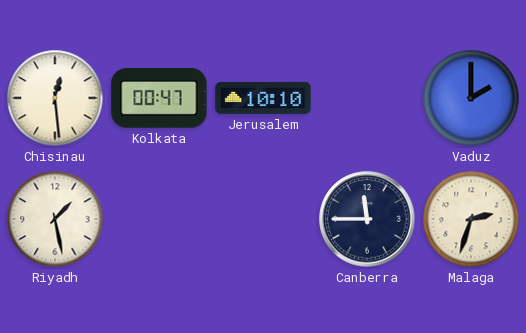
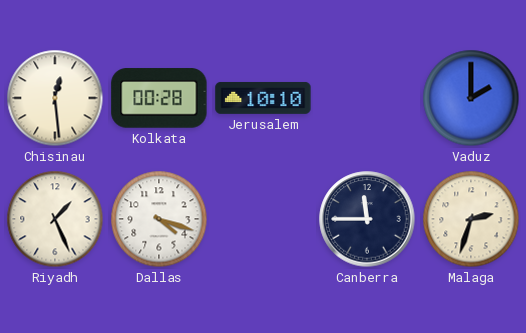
Kolkata: 00:47 -> 00:28 (159, 98)
Riyadh: 1:28 -> 1:26 (55, 219)
Dallas: none -> 4:18 (159, 219)
